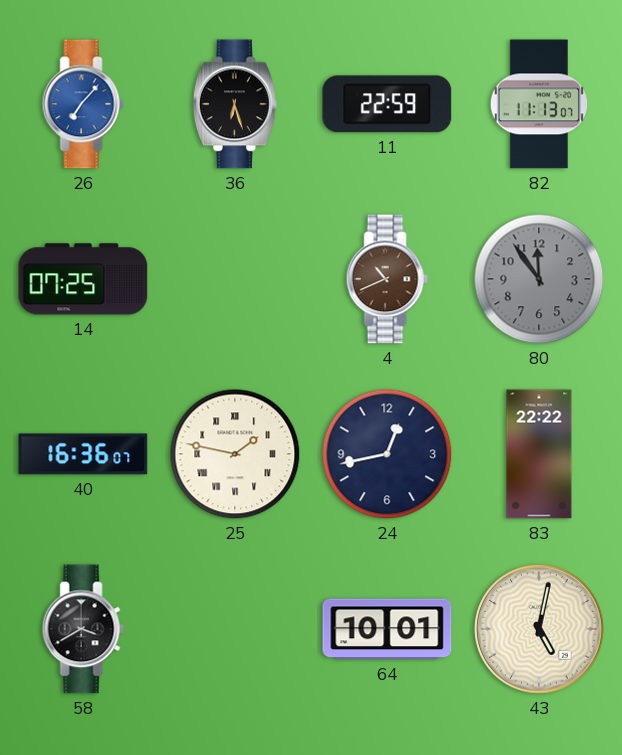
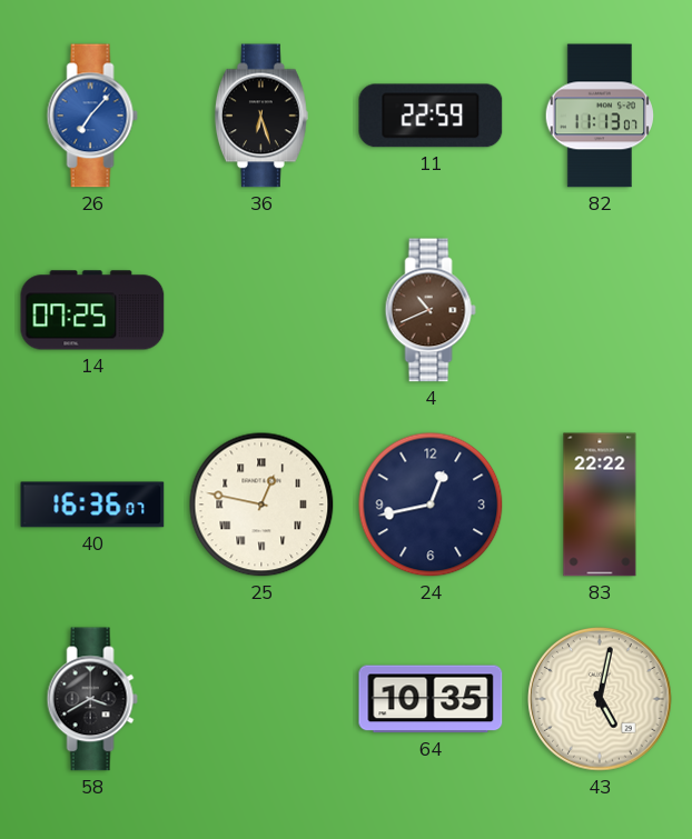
80: 11:54 -> none (539, 279)
25: 1:47 -> 12:47 (261, 505)
64: 10:01 -> 10:35 (431, 699)
